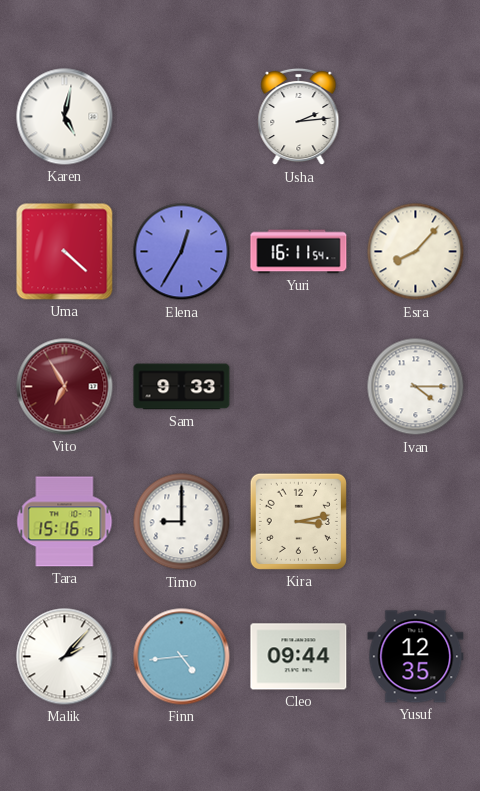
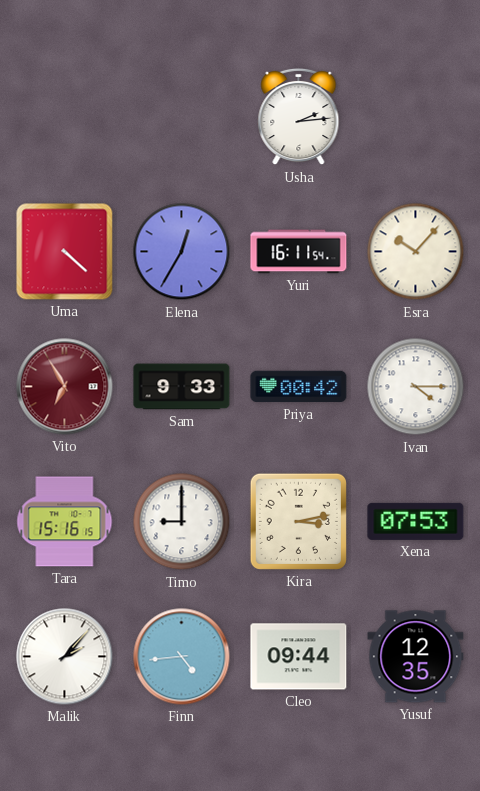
Karen: 5:02 -> none (65, 117)
Esra: 8:07 -> 10:07 (416, 252)
Priya: none -> 00:42 (299, 387)
Xena: none -> 07:53 (416, 521)
